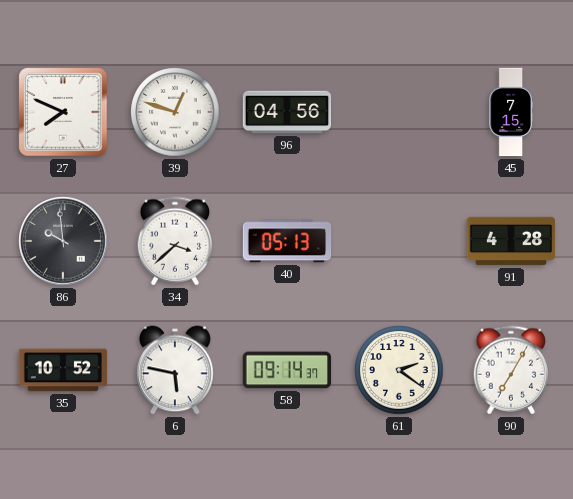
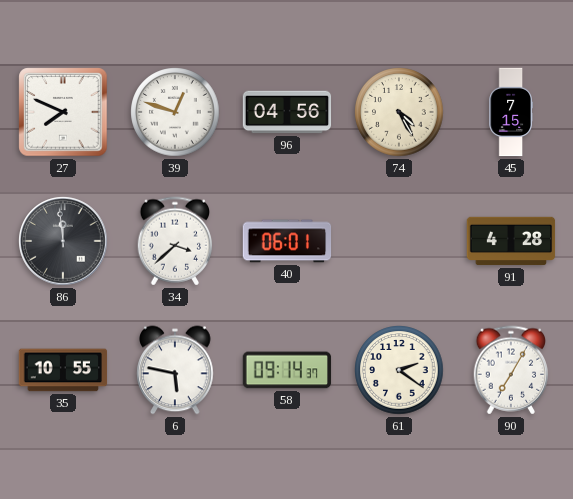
74: none -> 4:25 (399, 112)
86: 9:59 -> 11:59 (63, 241)
40: 05:13 -> 06:01 (287, 241)
35: 10:52 -> 10:55 (63, 370)
